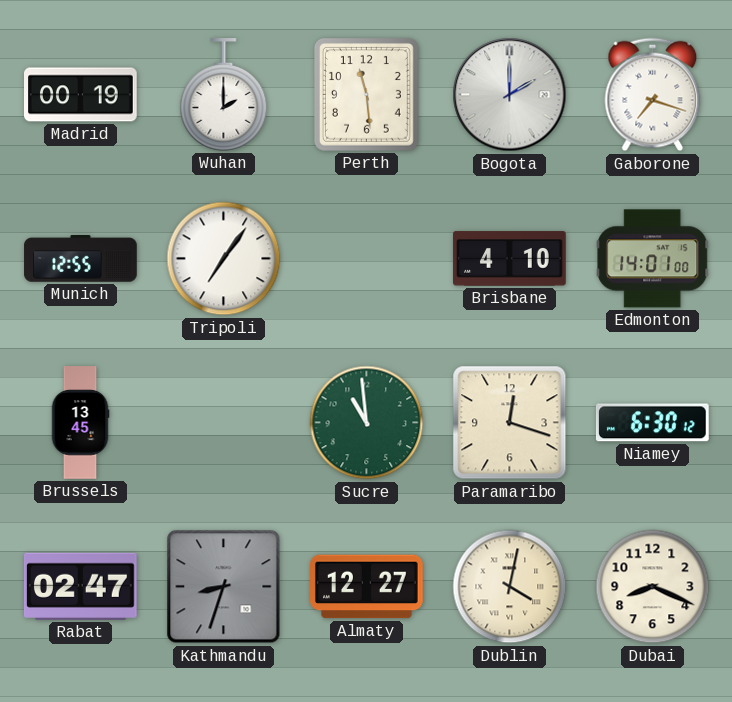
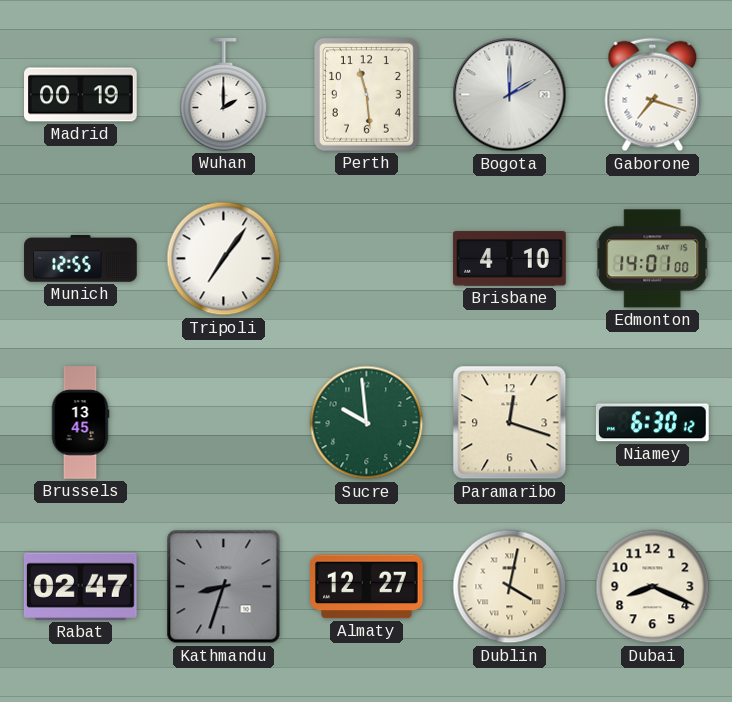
Sucre: 10:59 -> 9:59 (367, 423)
